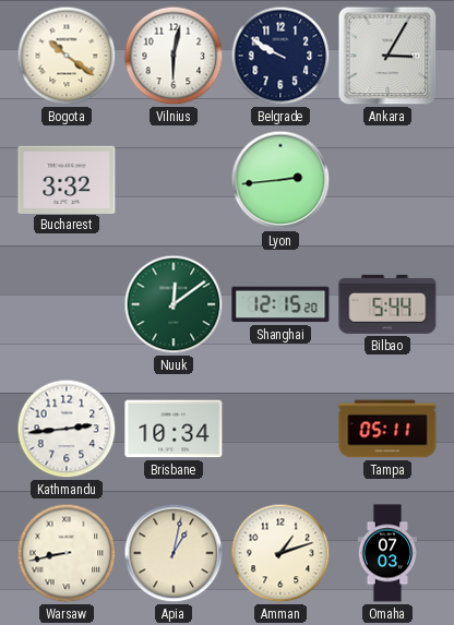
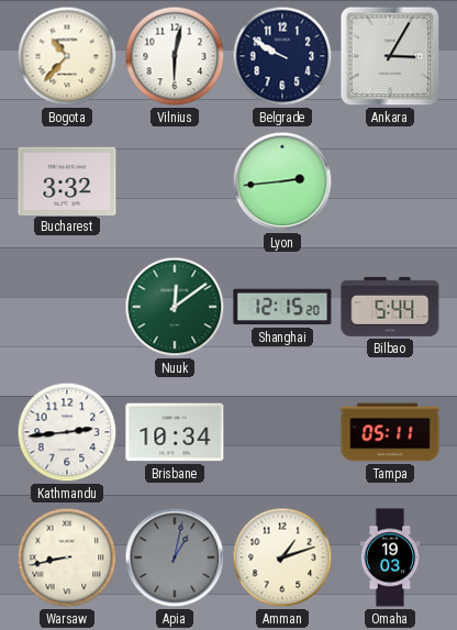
Bogota: 10:21 -> 10:37 (67, 56)
Apia dial: cream -> grey (175, 557)
Omaha: 07:03 -> 19:03 (390, 557)
